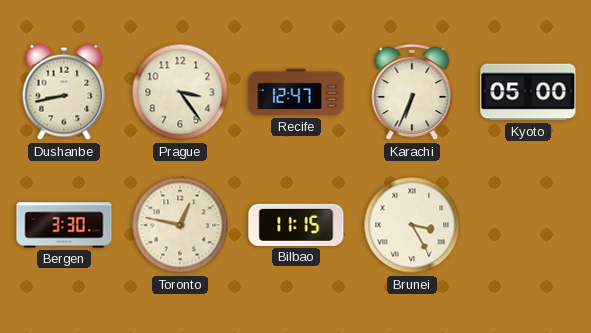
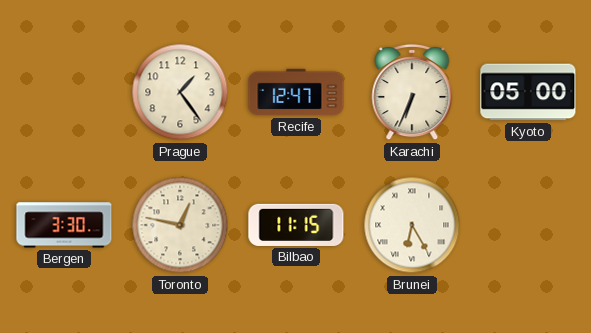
Dushanbe: 8:43 -> none (64, 92)
Prague: 3:24 -> 1:24 (180, 92)
Brunei: 3:25 -> 6:25 (412, 225)
